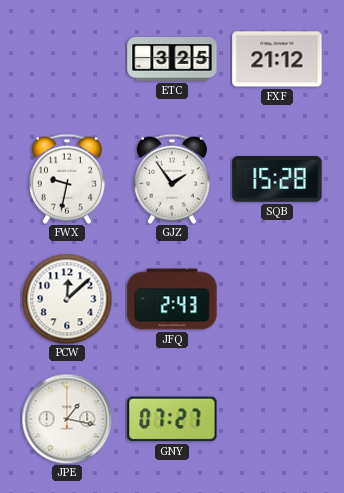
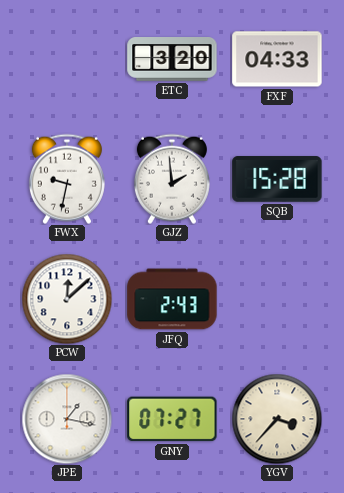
ETC: 3:25 -> 3:20 (172, 60)
FXF: 21:12 -> 04:33 (277, 59)
GJZ: 1:54 -> 1:59 (172, 179)
YGV: none -> 3:37 (277, 419)
